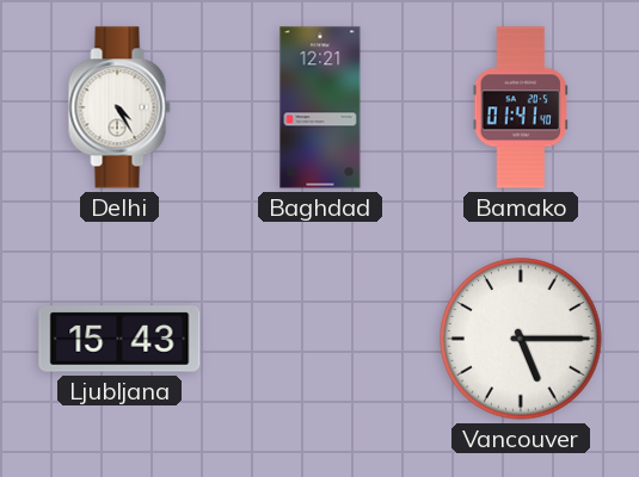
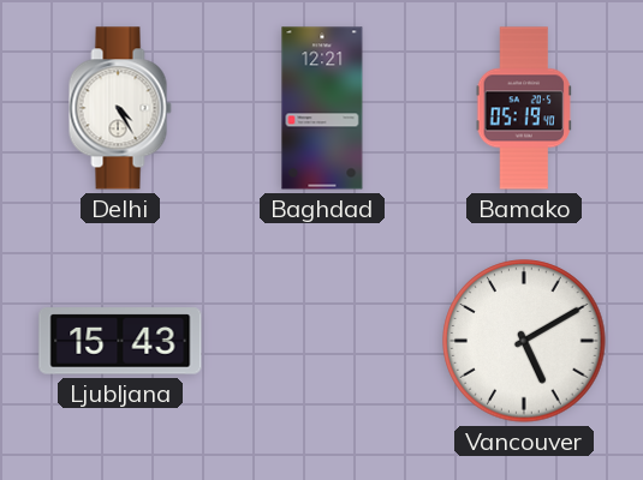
Bamako: 01:41 -> 05:19 (524, 108)
Vancouver: 5:15 -> 5:10 (524, 341)
